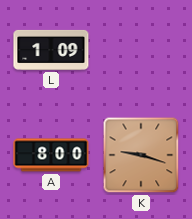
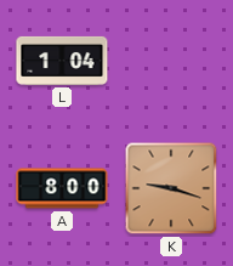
L: 1:09 -> 1:04 (62, 61)
